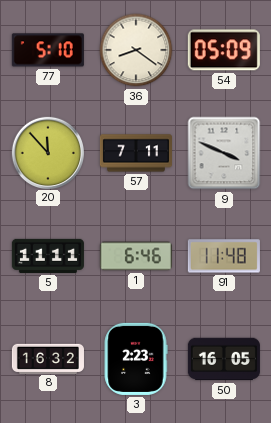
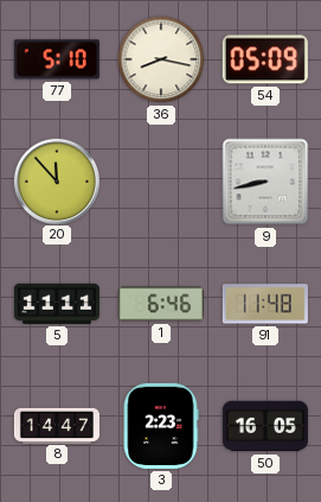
36: 8:21 -> 8:17 (161, 59)
57: 7:11 -> none (136, 153)
9: 3:49 -> 8:43 (265, 182)
8: 16:32 -> 14:47 (57, 425)
